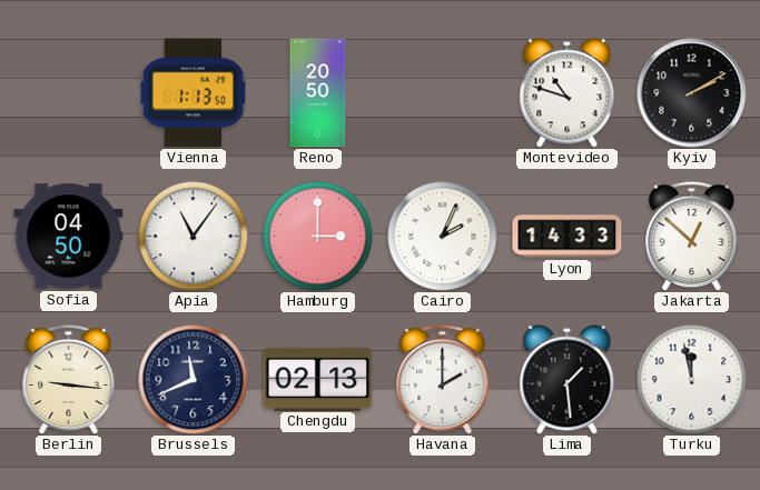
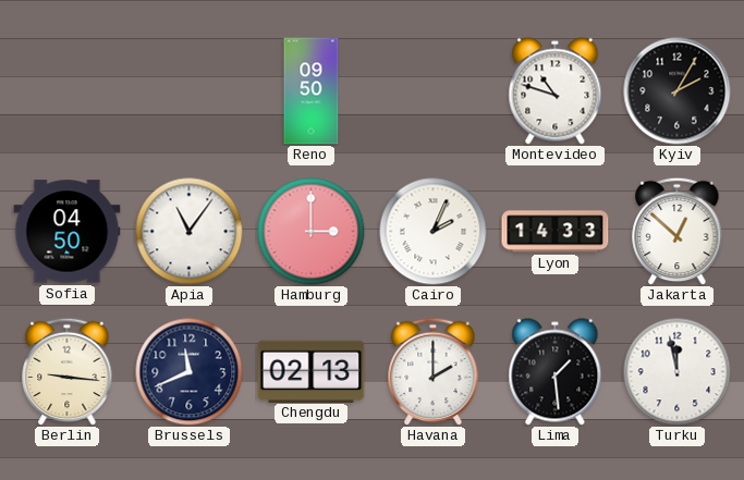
Vienna: 1:13 -> none (194, 93)
Reno: 20:50 -> 09:50 (312, 91)
Kyiv: 2:10 -> 2:05 (678, 91)
